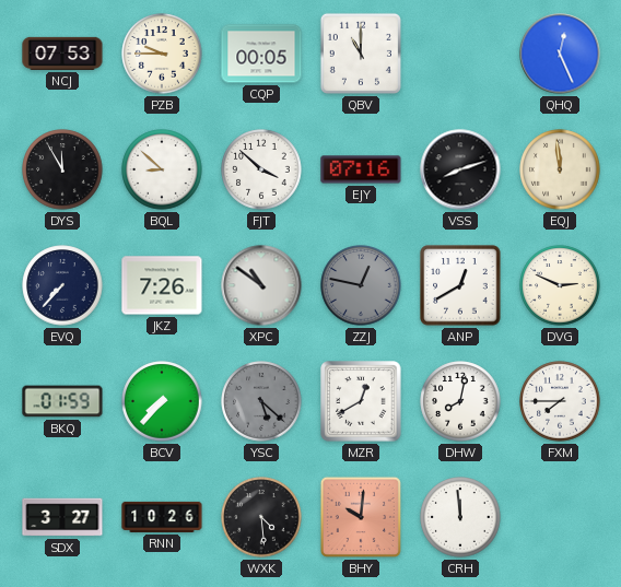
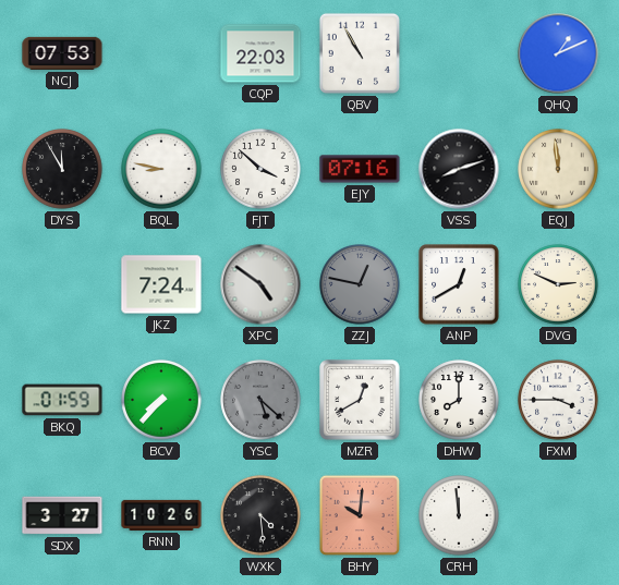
PZB: 9:45 -> none (162, 54)
CQP: 00:05 -> 22:03 (260, 53)
QBV: 11:00 -> 10:55 (360, 53)
QHQ: 12:26 -> 1:11 (558, 53)
BQL: 8:52 -> 8:47 (161, 169)
EVQ: 7:37 -> none (62, 285)
JKZ: 7:26 -> 7:24 (161, 284)
XPC: 10:51 -> 4:51 (260, 284)
DHW: 8:02 -> 8:00 (459, 400)
FXM: 7:45 -> 3:45 (558, 400)
